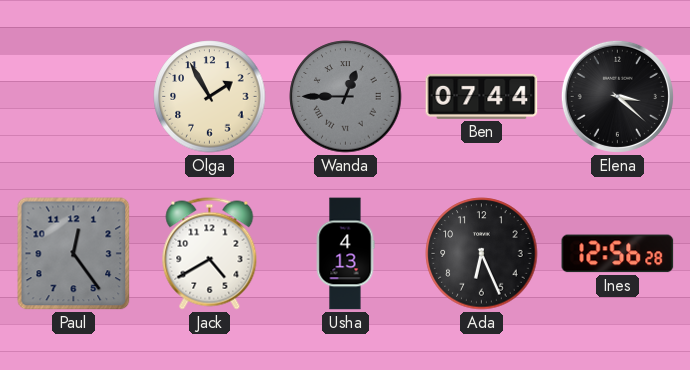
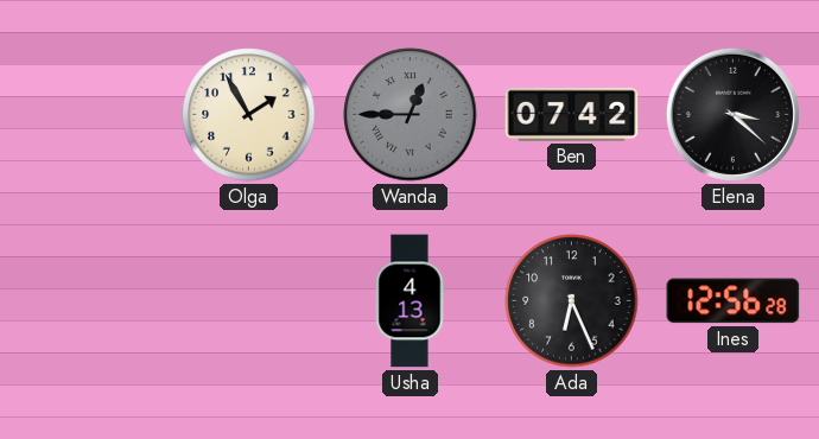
Ben: 07:44 -> 07:42 (572, 114)
Paul: 12:24 -> none (74, 254)
Jack: 4:40 -> none (210, 254)
